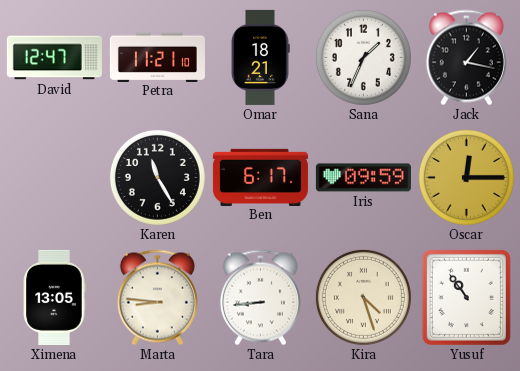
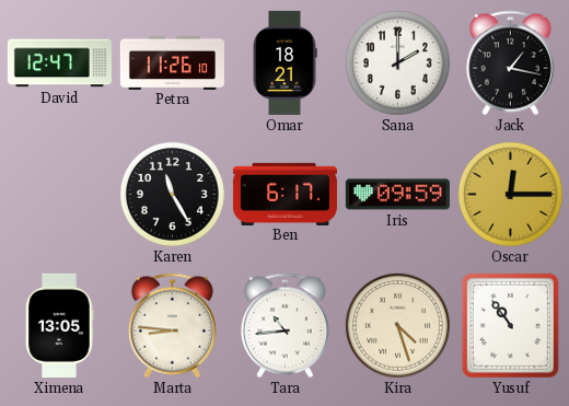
Petra: 11:21 -> 11:26 (172, 62)
Sana: 1:34 -> 2:00 (397, 62)
Tara: 8:44 -> 10:44 (284, 326)
